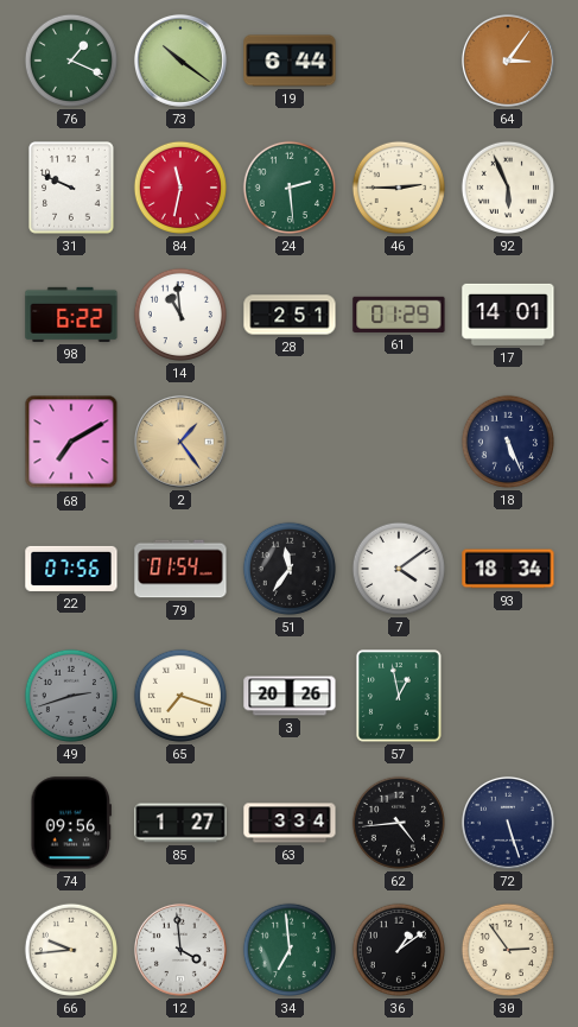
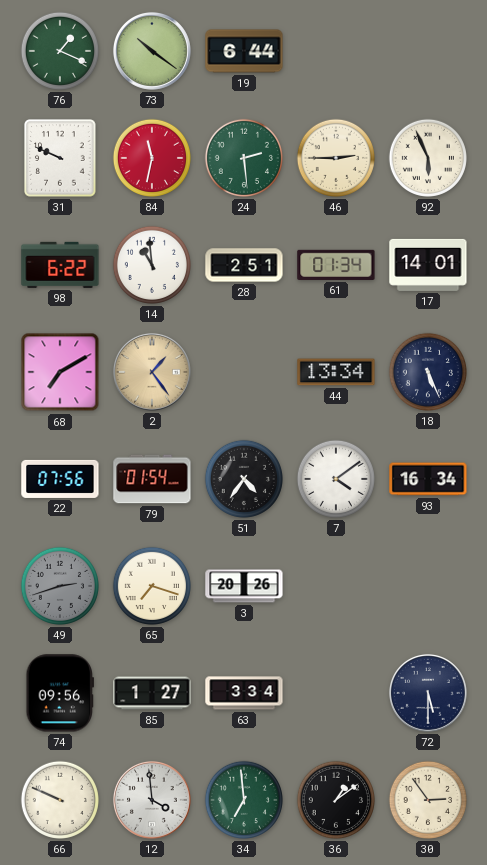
64: 3:06 -> none (508, 61)
61: 01:29 -> 01:34 (336, 265)
44: none -> 13:34 (336, 372)
51: 11:36 -> 4:36 (244, 479)
93: 18:34 -> 16:34 (428, 479)
57: 12:58 -> none (399, 696)
62: 4:44 -> none (399, 823)
72: 5:27 -> 5:30 (428, 693)
66: 9:44 -> 9:49 (60, 800)
